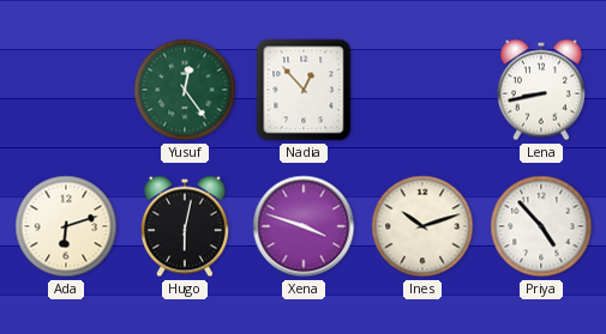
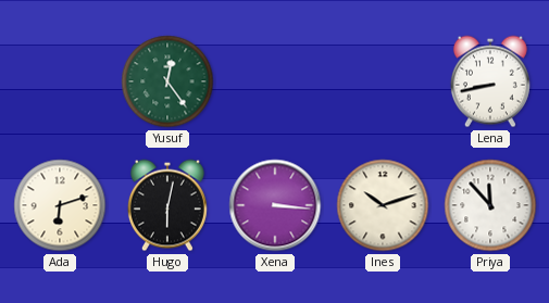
Nadia: 12:53 -> none (304, 90)
Xena: 3:48 -> 3:16 (275, 205)
Priya: 4:53 -> 11:53 (490, 205)
